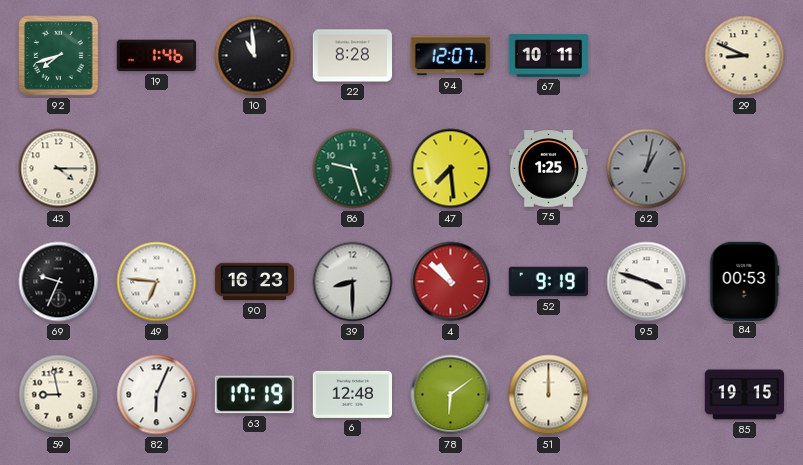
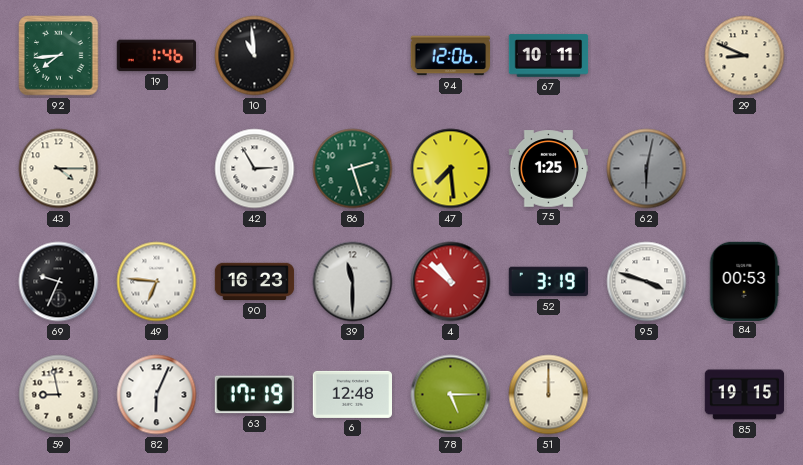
92: 7:42 -> 7:44 (59, 56)
22: 8:28 -> none (353, 56)
94: 12:07 -> 12:06 (451, 56)
42: none -> 2:55 (255, 169)
86: 9:27 -> 2:27 (353, 169)
62: 1:02 -> 6:02 (647, 169)
39: 8:30 -> 11:30 (353, 282)
52: 9:19 -> 3:19 (548, 282)
78: 6:09 -> 5:15 (451, 395)
